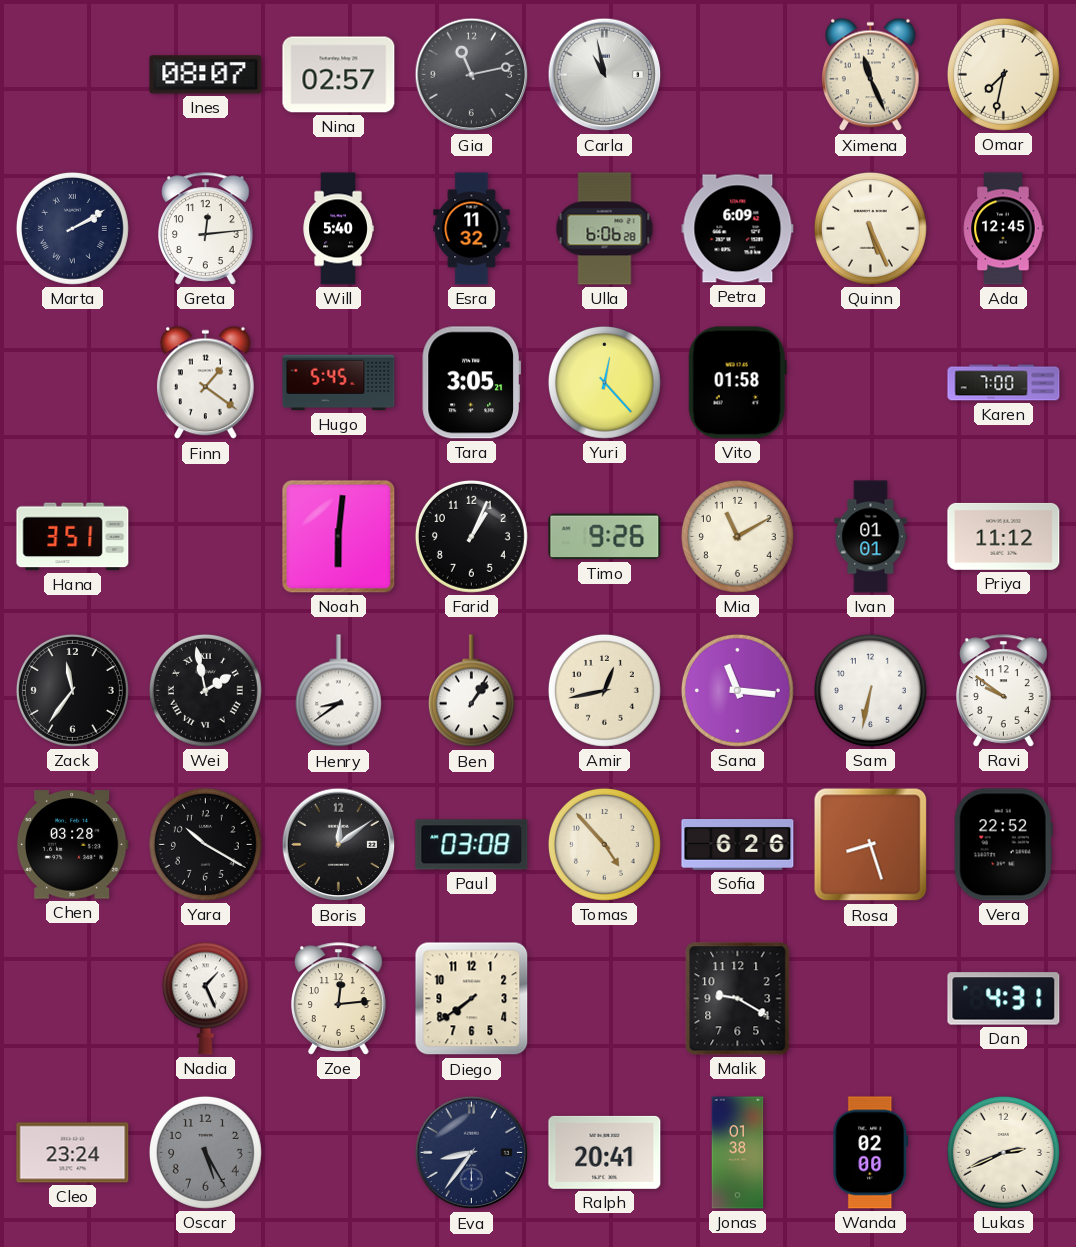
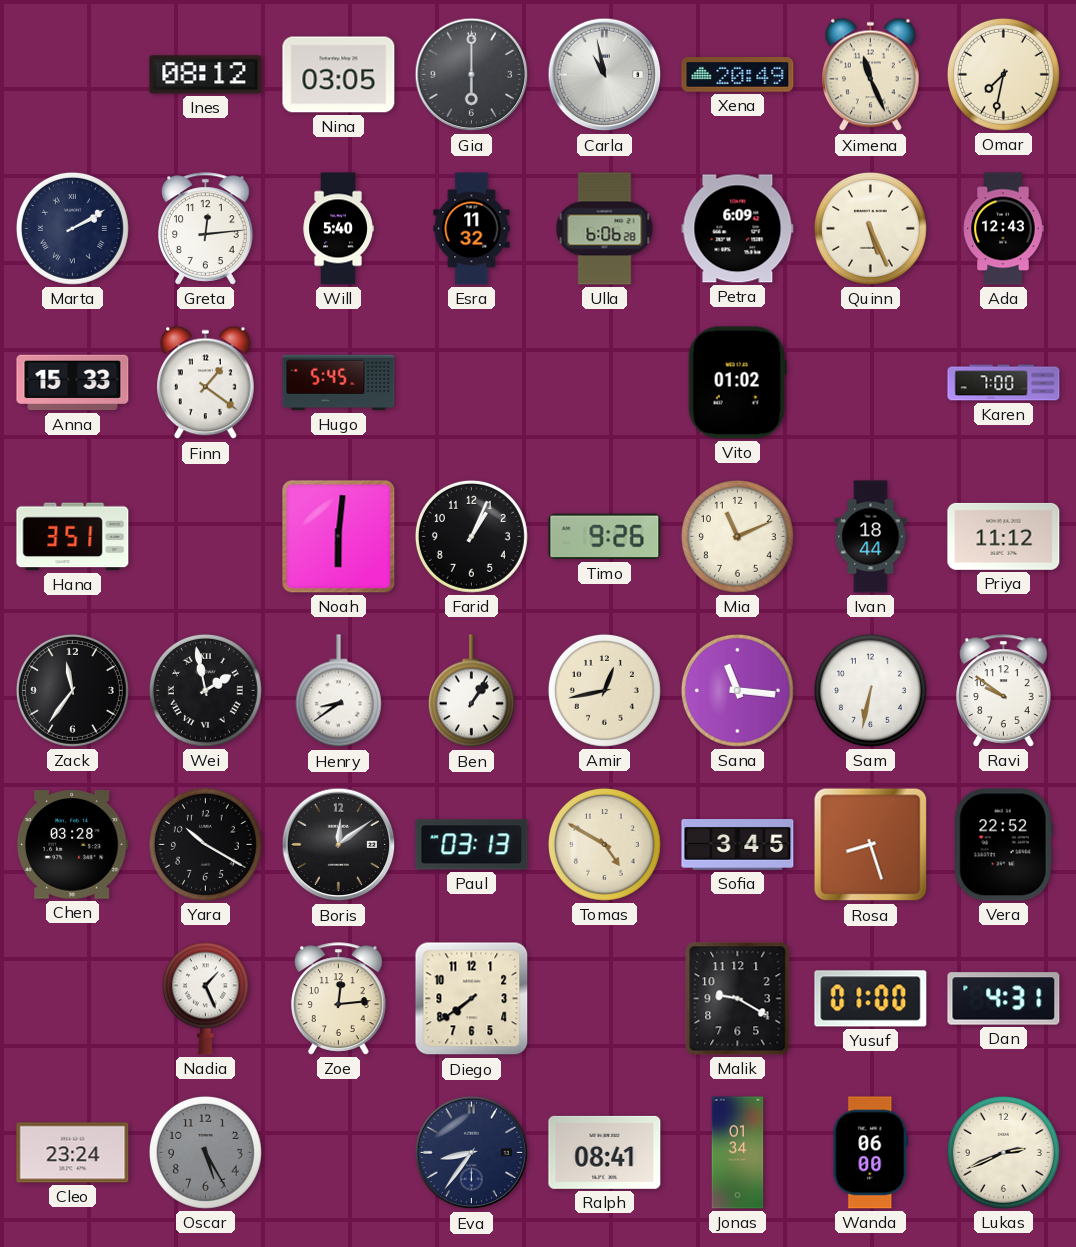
Ines: 08:07 -> 08:12 (206, 75)
Nina: 02:57 -> 03:05 (339, 75)
Gia: 11:13 -> 6:00 (472, 75)
Xena: none -> 20:49 (738, 75)
Ada: 12:45 -> 12:43 (1003, 229)
Anna: none -> 15:33 (73, 383)
Tara: 3:05 -> none (471, 383)
Yuri: 12:23 -> none (604, 382)
Vito: 01:58 -> 01:02 (737, 383)
Mia: 11:10 -> 11:11 (737, 536)
Ivan: 01:01 -> 18:44 (871, 537)
Paul: 03:08 -> 03:13 (472, 845)
Tomas: 4:53 -> 4:50 (604, 844)
Sofia: 6:26 -> 3:45 (738, 845)
Yusuf: none -> 01:00 (871, 999)
Ralph: 20:41 -> 08:41 (605, 1152)
Jonas: 01:38 -> 01:34 (738, 1153)
Wanda: 02:00 -> 06:00 (871, 1153)
